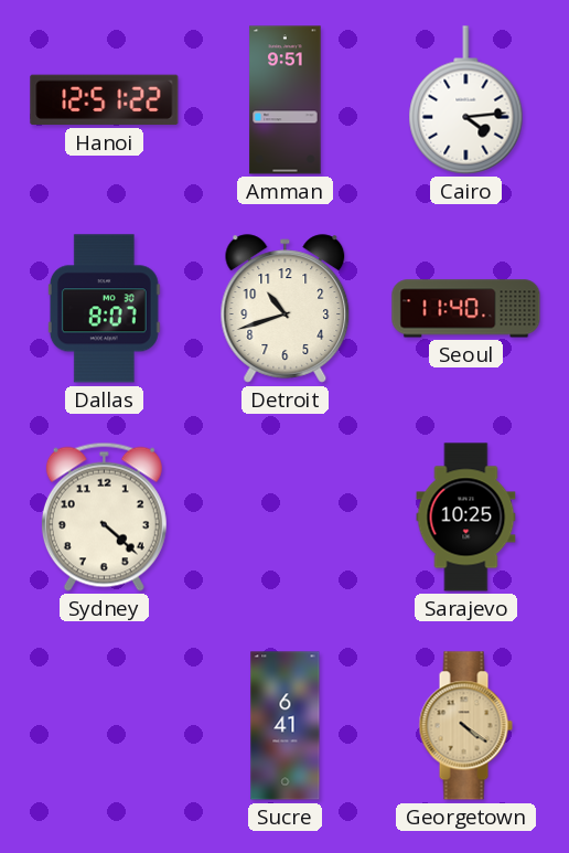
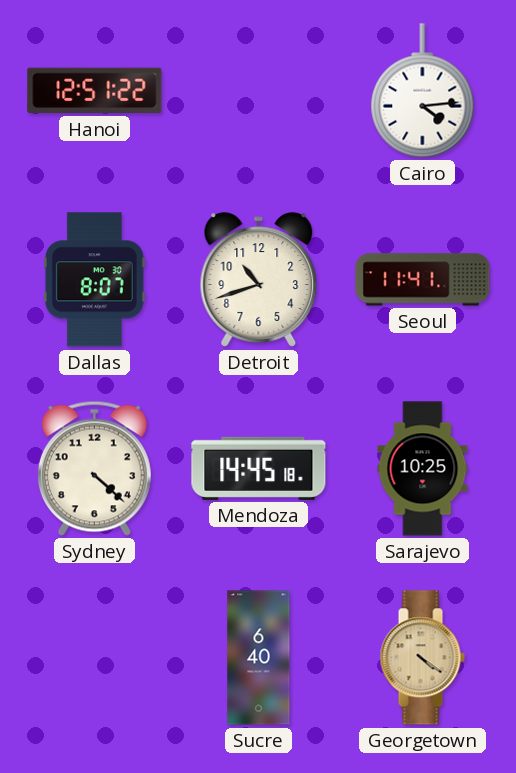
Amman: 9:51 -> none (286, 100)
Seoul: 11:40 -> 11:41 (423, 280)
Mendoza: none -> 14:45 (259, 468)
Sucre: 6:41 -> 6:40 (259, 658)
